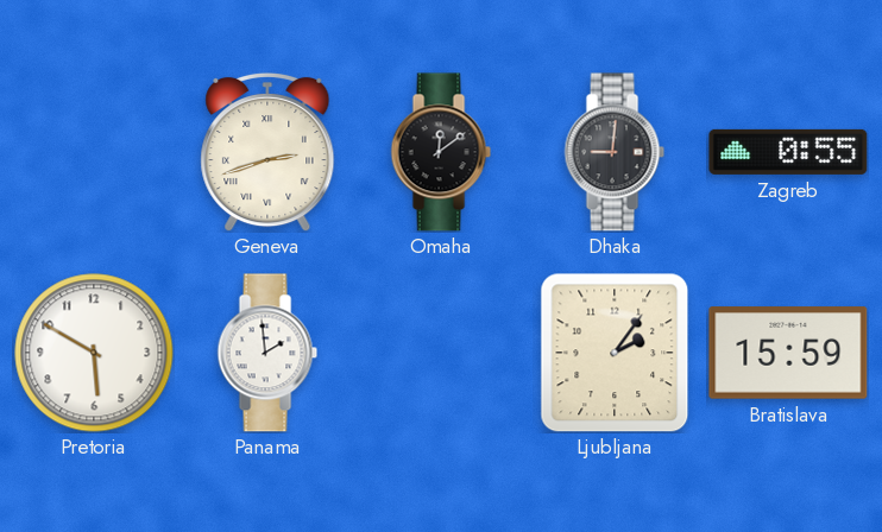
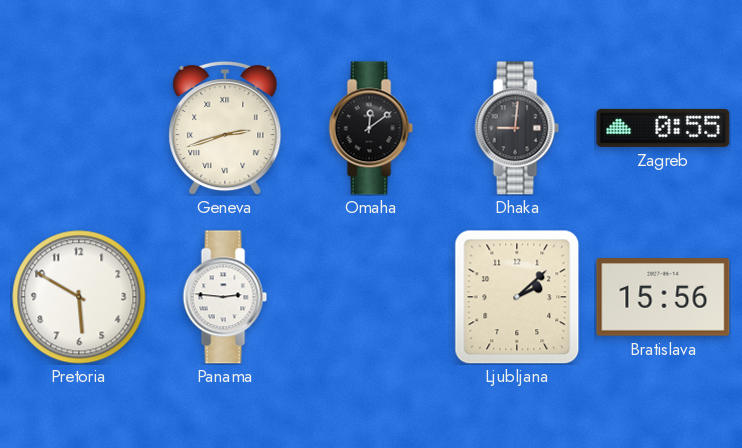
Panama: 1:59 -> 2:46 (225, 297)
Ljubljana: 2:06 -> 2:08 (517, 297)
Bratislava: 15:59 -> 15:56 (663, 297)
